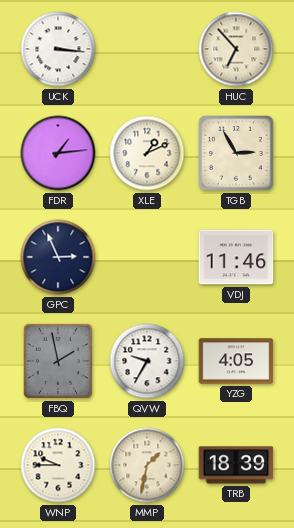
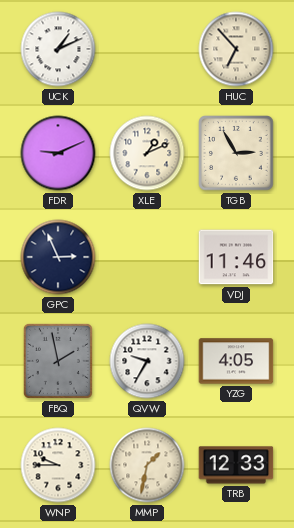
UCK: 3:16 -> 1:11 (58, 49)
FDR: 1:14 -> 9:11 (58, 153)
TRB: 18:39 -> 12:33 (236, 465)
